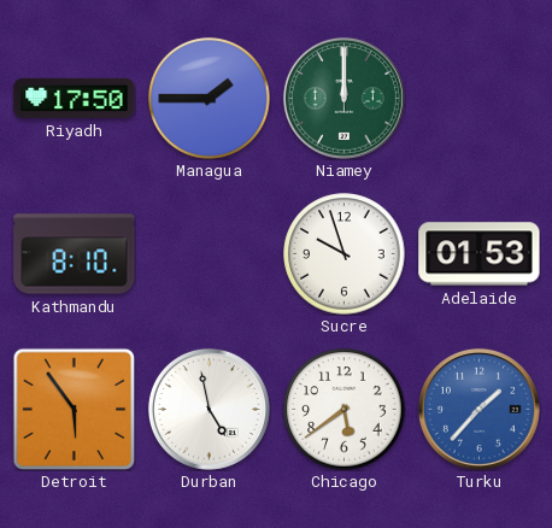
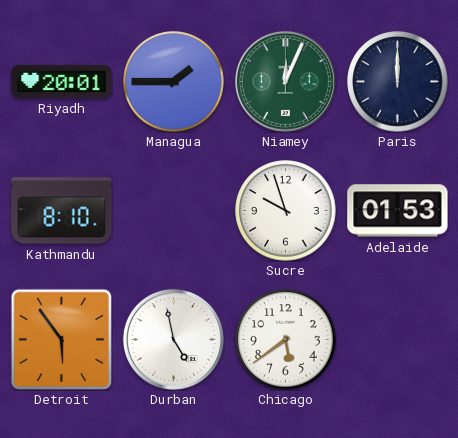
Riyadh: 17:50 -> 20:01 (62, 81)
Niamey: 12:00 -> 12:04 (285, 81)
Paris: none -> 12:00 (398, 82)
Turku: 1:37 -> none (478, 409)
